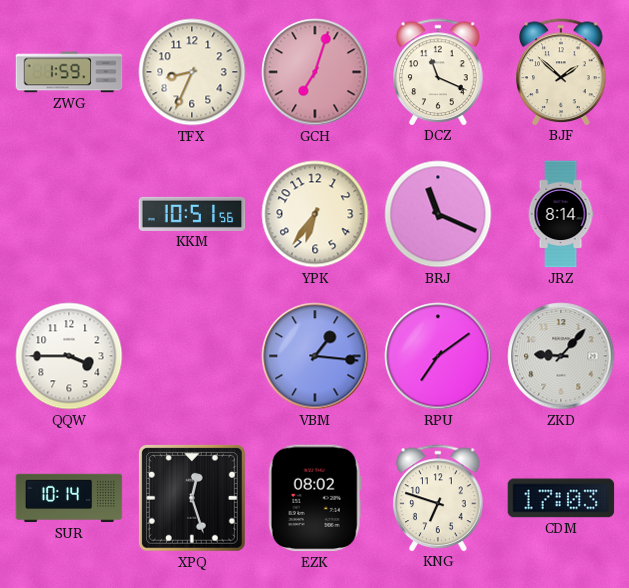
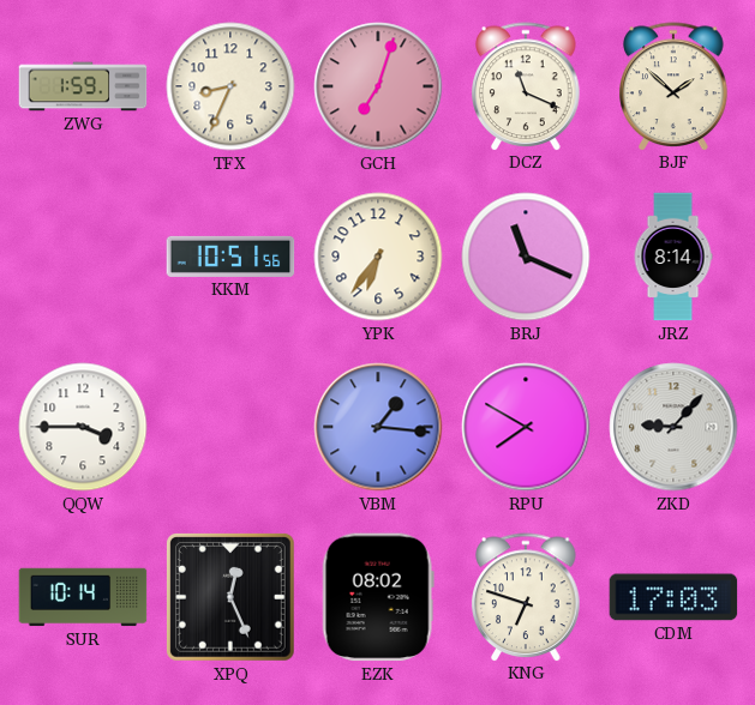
RPU: 7:09 -> 7:50 (526, 427)
XPQ: 12:27 -> 12:26 (232, 598)
